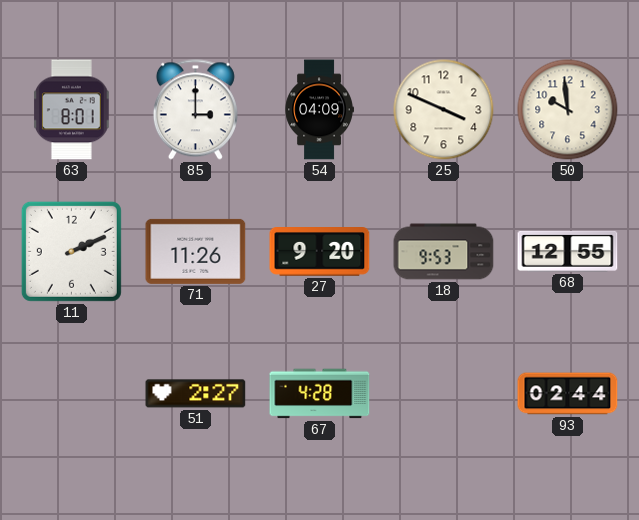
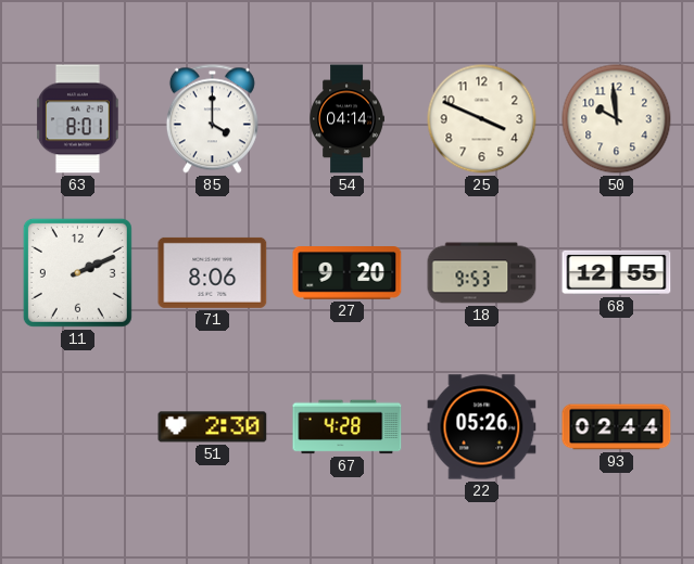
85: 3:00 -> 4:00 (212, 119)
54: 04:09 -> 04:14 (346, 119)
71: 11:26 -> 8:06 (213, 272)
51: 2:27 -> 2:30 (213, 427)
22: none -> 05:26 (482, 427)
